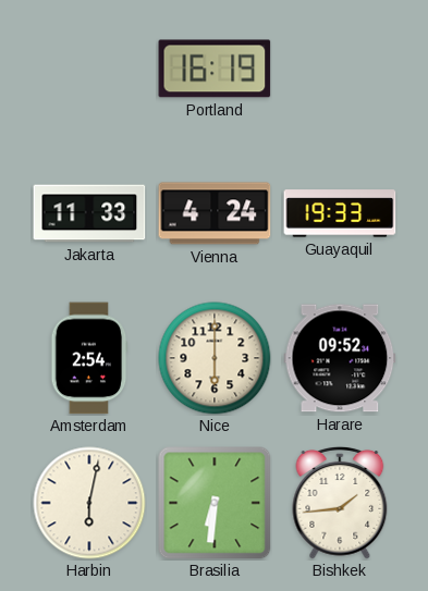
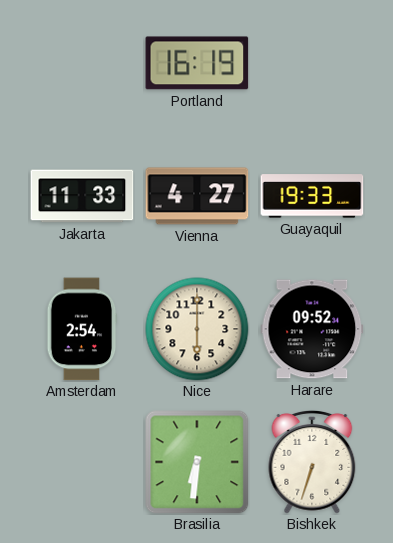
Vienna: 4:24 -> 4:27 (197, 196)
Harbin: 6:02 -> none (89, 503)
Bishkek: 1:44 -> 6:33 (312, 462)
